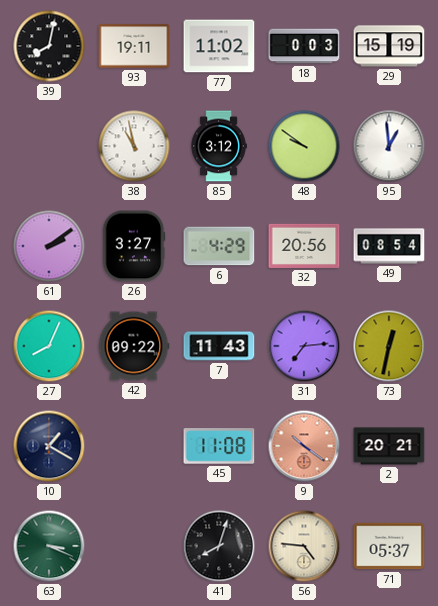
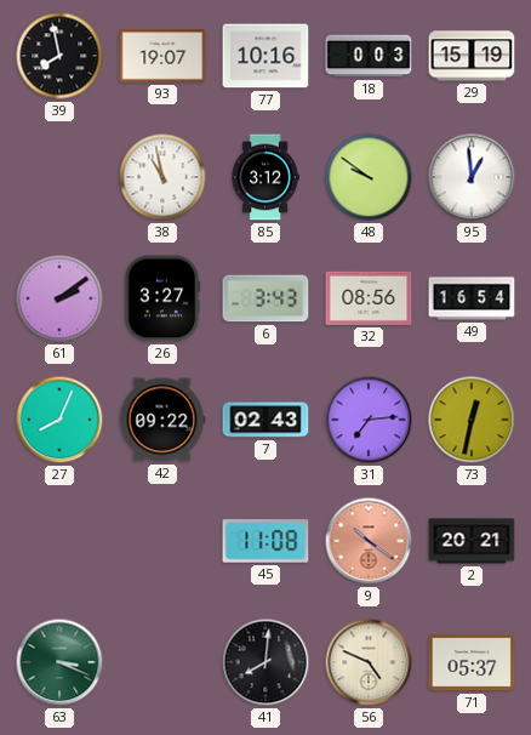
39: 8:02 -> 7:58 (59, 56)
93: 19:11 -> 19:07 (162, 56)
77: 11:02 -> 10:16 (265, 56)
6: 4:29 -> 3:43 (265, 298)
32: 20:56 -> 08:56 (369, 298)
49: 08:54 -> 16:54 (472, 298)
7: 11:43 -> 02:43 (265, 420)
10: 1:20 -> none (49, 446)
41: 8:03 -> 8:01 (265, 662)
56: 4:46 -> 4:49 (369, 662)
